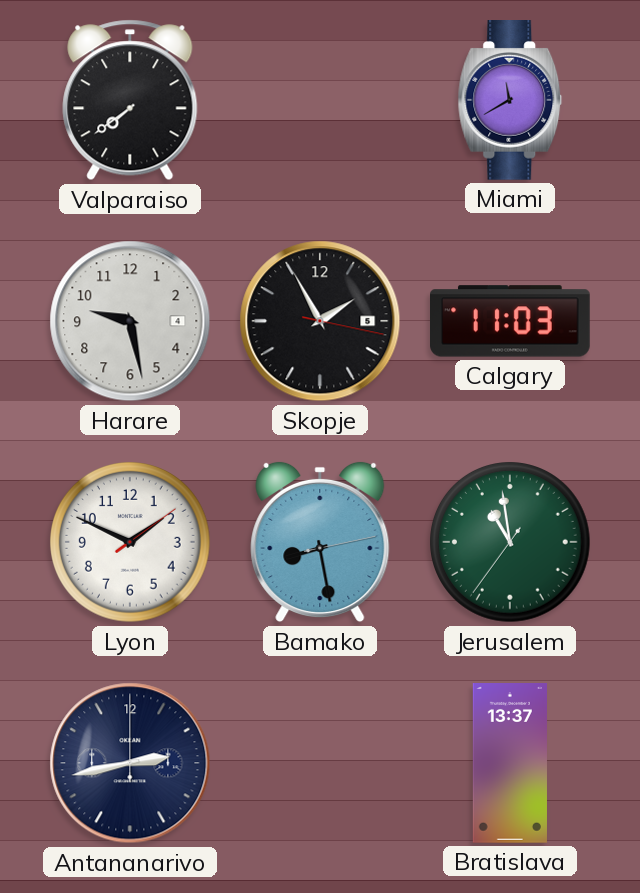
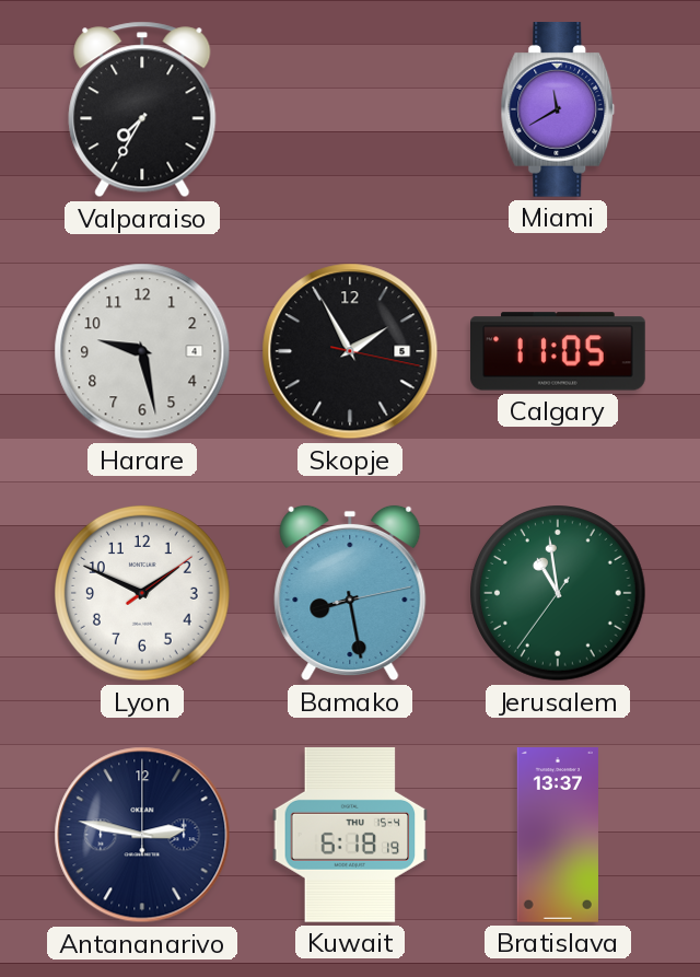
Valparaiso: 7:39 -> 7:35 (142, 109)
Calgary: 11:03 -> 11:05 (559, 351)
Antananarivo: 2:43 -> 2:47 (142, 835)
Kuwait: none -> 6:18 (350, 836)
